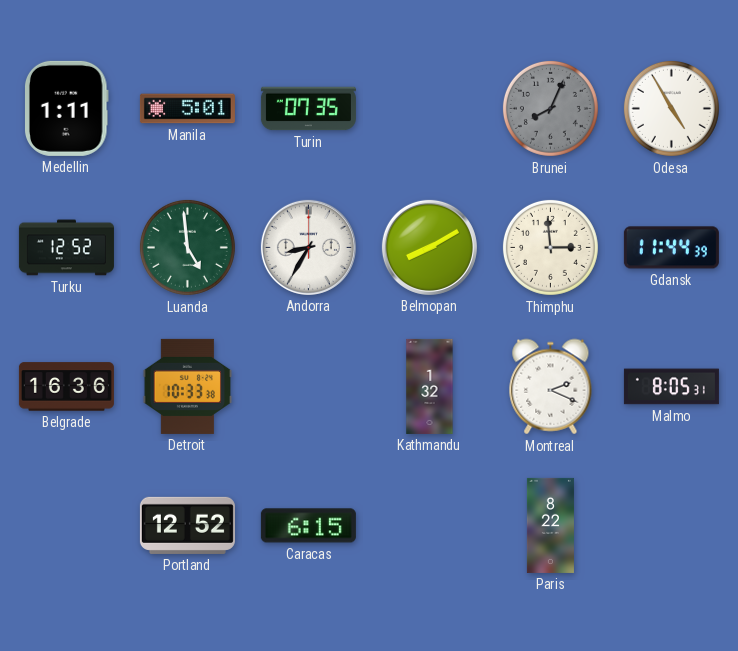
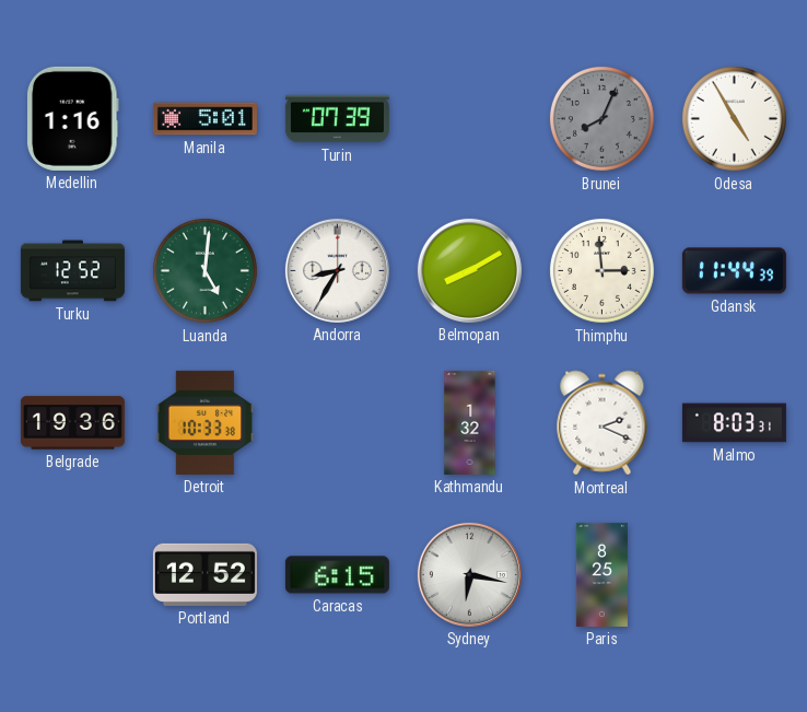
Medellin: 1:11 -> 1:16 (73, 118)
Turin: 07:35 -> 07:39 (337, 119)
Luanda: 4:59 -> 5:01 (204, 270)
Belgrade: 16:36 -> 19:36 (72, 423)
Malmo: 8:05 -> 8:03 (734, 423)
Sydney: none -> 6:17 (469, 574)
Paris: 8:22 -> 8:25 (601, 574)
